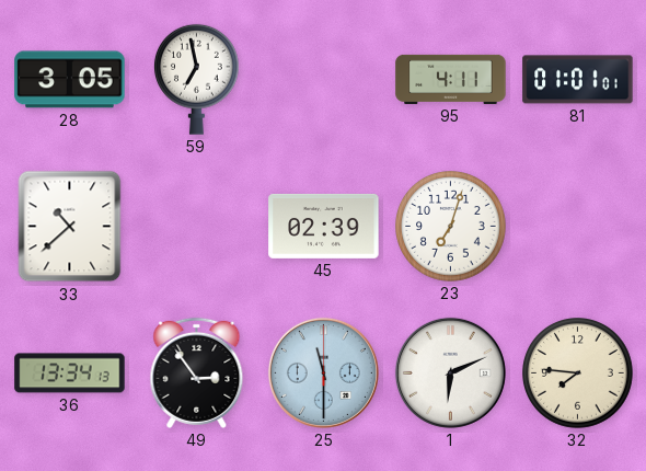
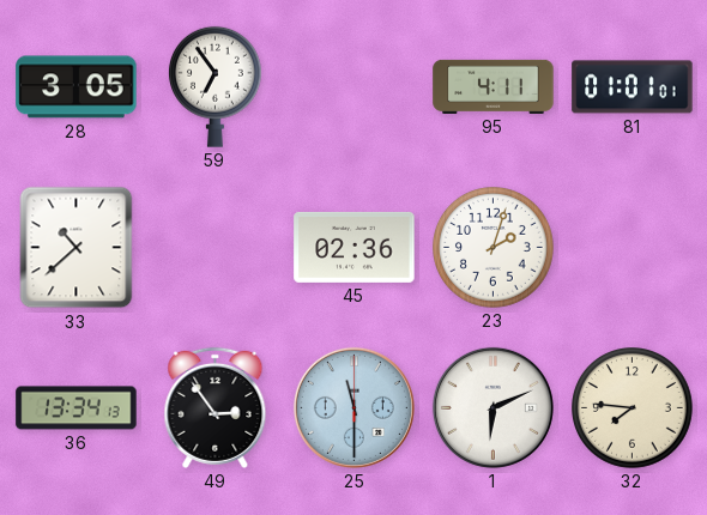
59: 6:58 -> 6:54 (214, 86)
45: 02:39 -> 02:36 (355, 247)
23: 7:03 -> 2:03 (494, 248)
